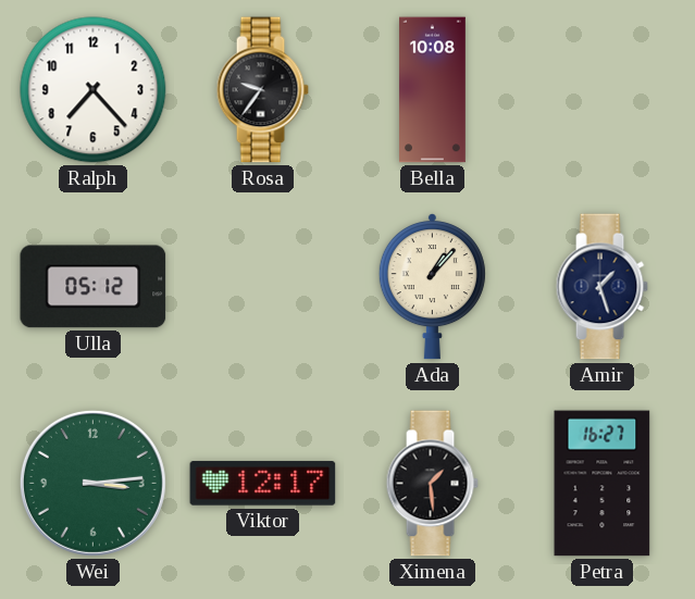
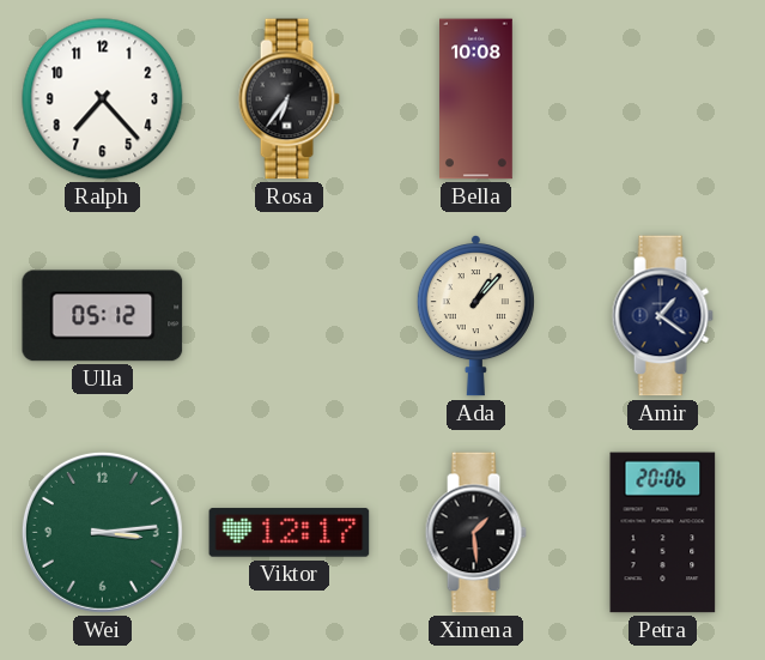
Rosa: 9:36 -> 6:36 (289, 99)
Amir: 1:27 -> 1:21 (662, 316)
Petra: 16:27 -> 20:06 (663, 533)
